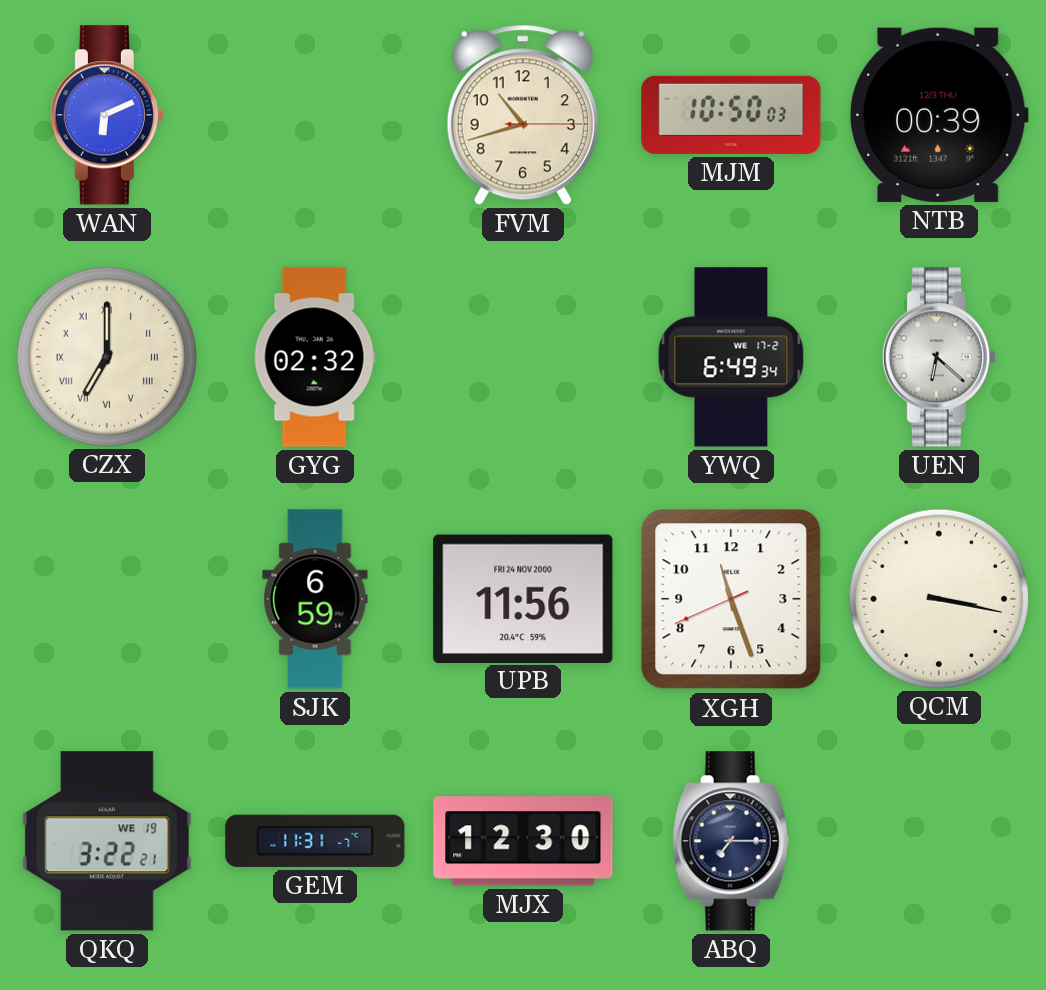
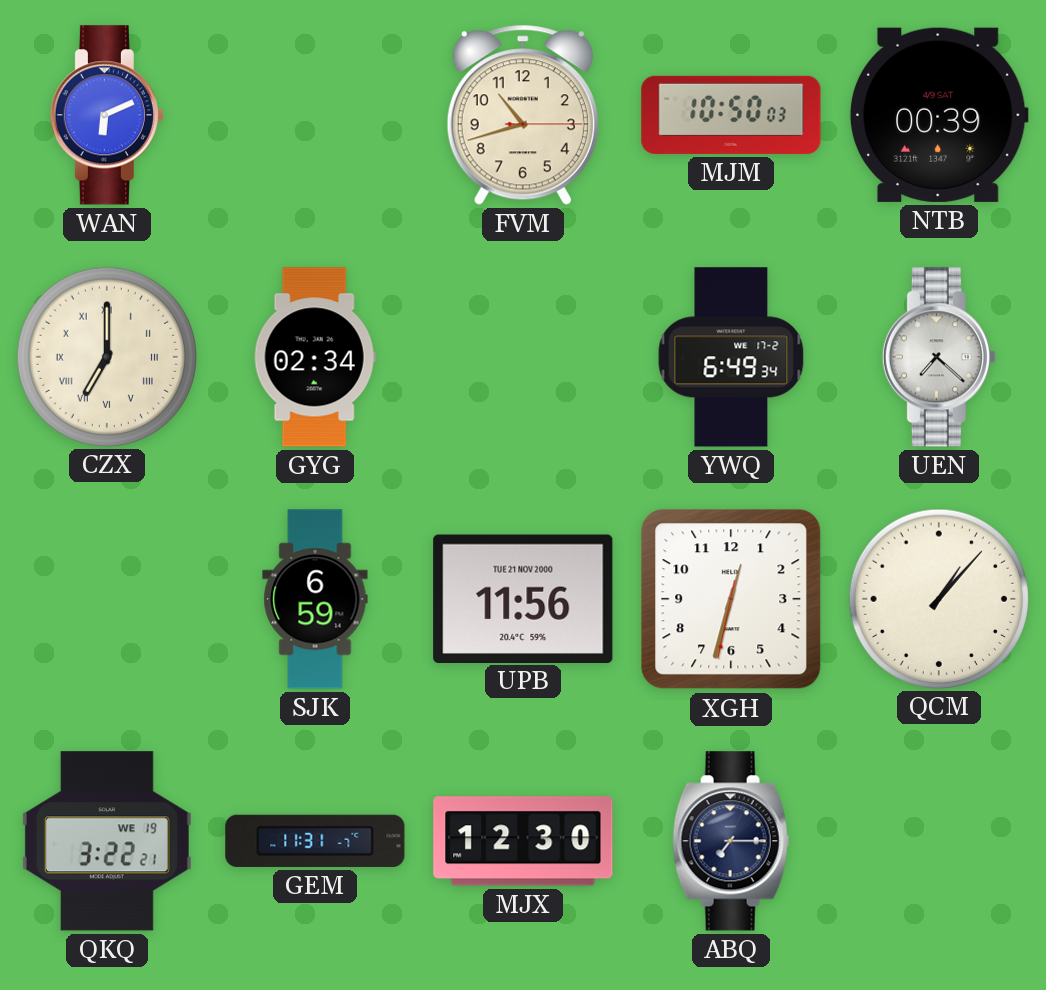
NTB date: 12/3 THU -> 4/9 SAT (939, 115)
GYG: 02:32 -> 02:34 (315, 357)
UEN: 6:22 -> 7:22 (939, 357)
UPB date: FRI 24 NOV 2000 -> TUE 21 NOV 2000 (523, 598)
XGH: 11:26 -> 12:32 (731, 599)
QCM: 3:17 -> 1:07 (939, 598)
